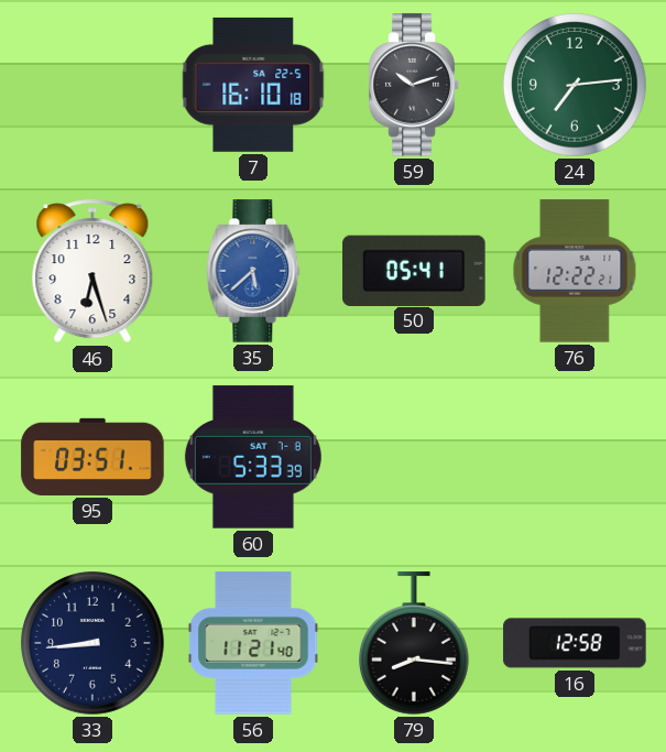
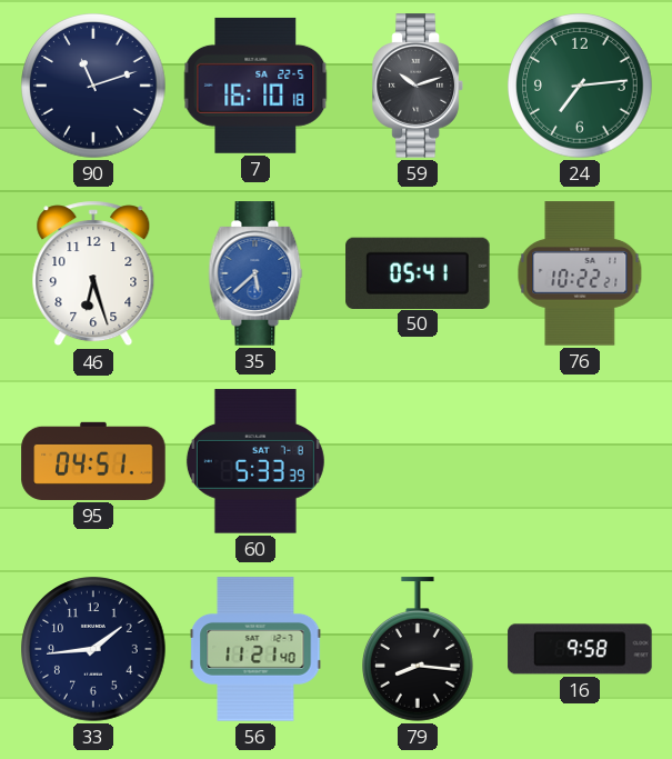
90: none -> 11:12 (93, 86)
76: 12:22 -> 10:22 (580, 273)
95: 03:51 -> 04:51 (93, 461)
33: 8:44 -> 1:44 (93, 649)
16: 12:58 -> 9:58 (580, 649)
